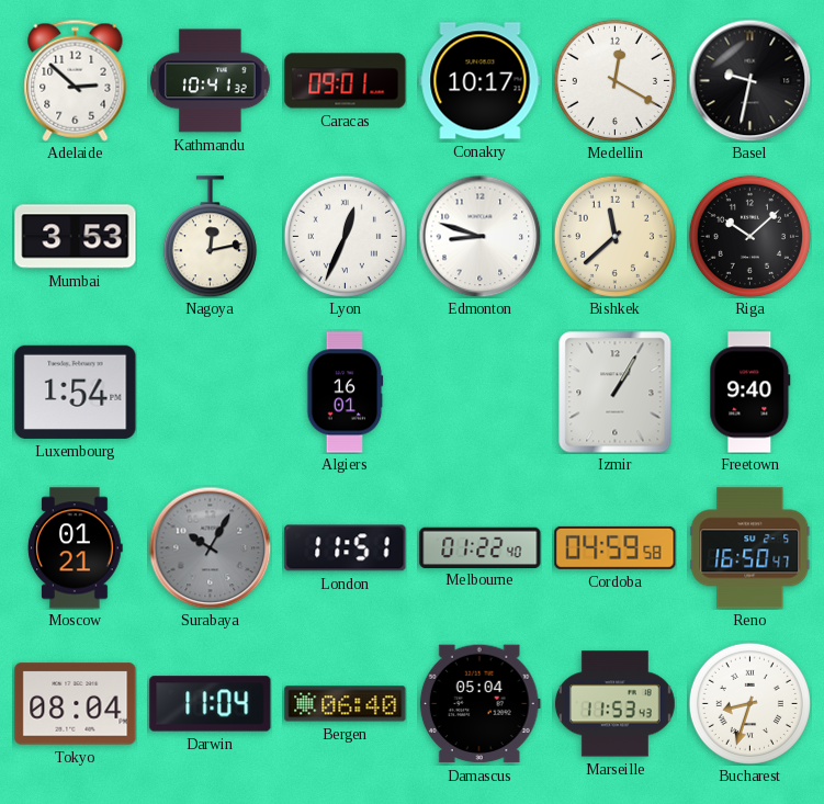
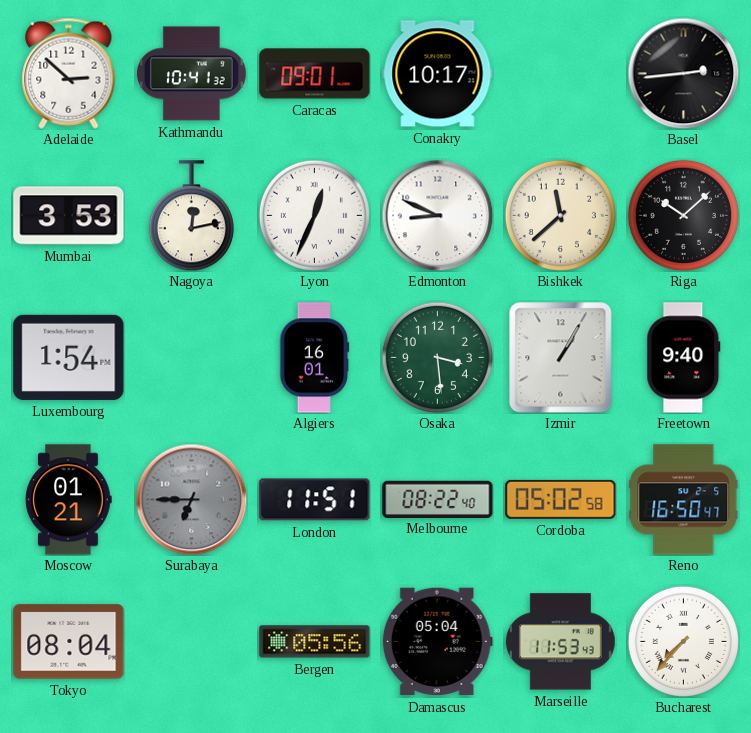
Medellin: 12:20 -> none (614, 80)
Basel: 9:32 -> 2:44 (683, 73)
Edmonton: 8:48 -> 8:49 (437, 215)
Osaka: none -> 3:29 (437, 357)
Surabaya: 10:05 -> 6:45 (191, 499)
Melbourne: 01:22 -> 08:22 (438, 499)
Cordoba: 04:59 -> 05:02 (561, 499)
Darwin: 11:04 -> none (211, 704)
Bergen: 06:40 -> 05:56 (315, 642)
Bucharest: 8:33 -> 7:37 (683, 641)
